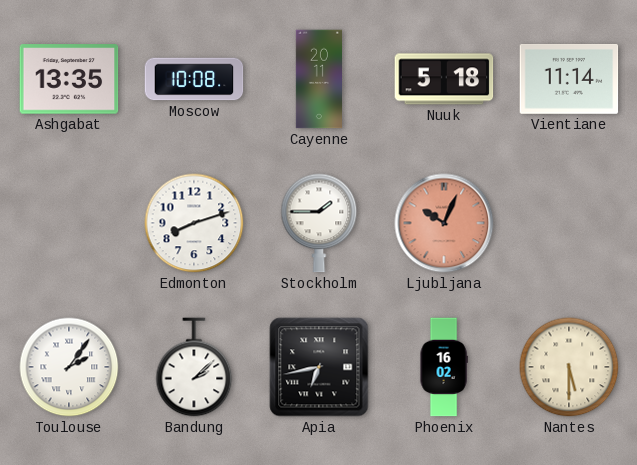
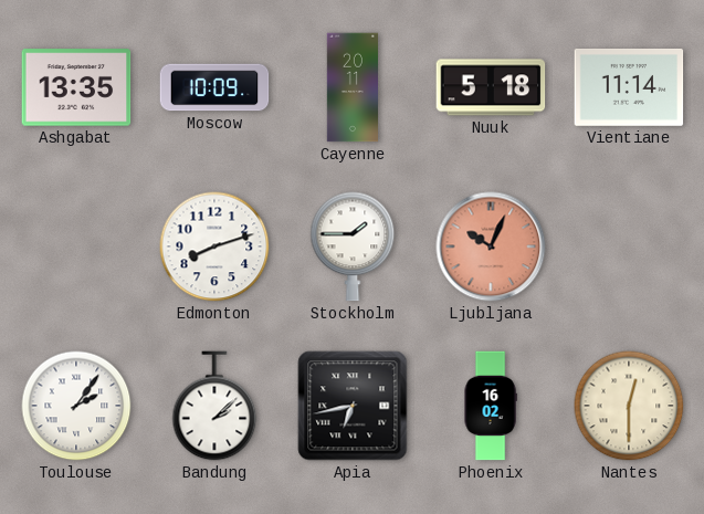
Moscow: 10:08 -> 10:09 (214, 87)
Nantes: 5:30 -> 12:30 (629, 406)
